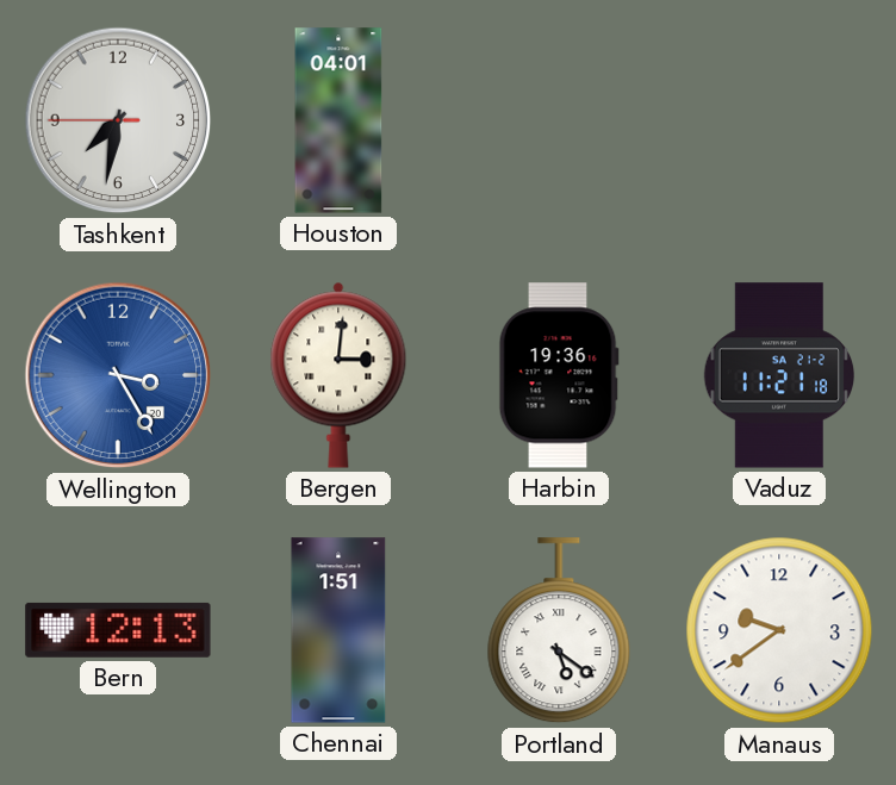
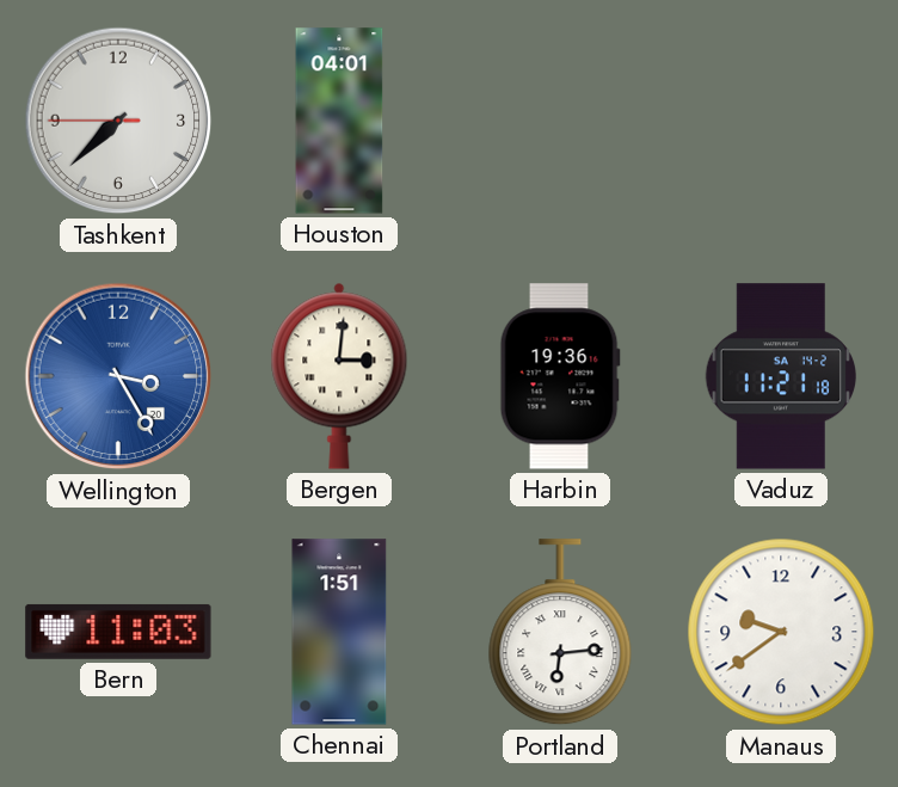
Tashkent: 7:31 -> 7:37 (118, 121)
Vaduz date: SA 21-2 -> SA 14-2 (780, 376)
Bern: 12:13 -> 11:03 (118, 632)
Portland: 5:21 -> 6:14 (560, 633)
